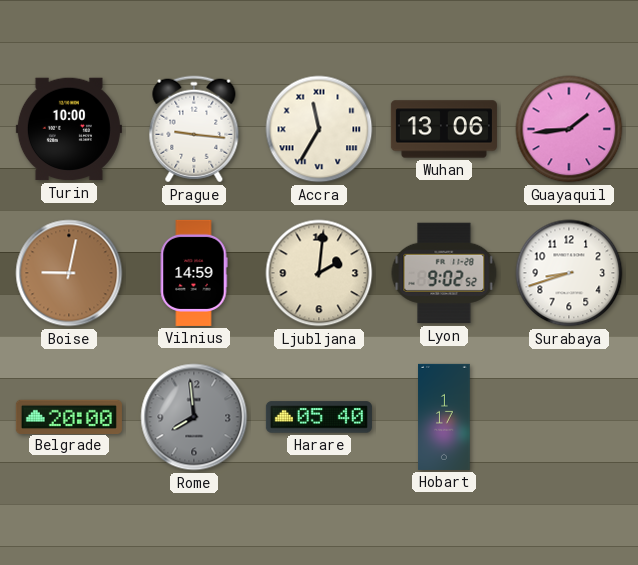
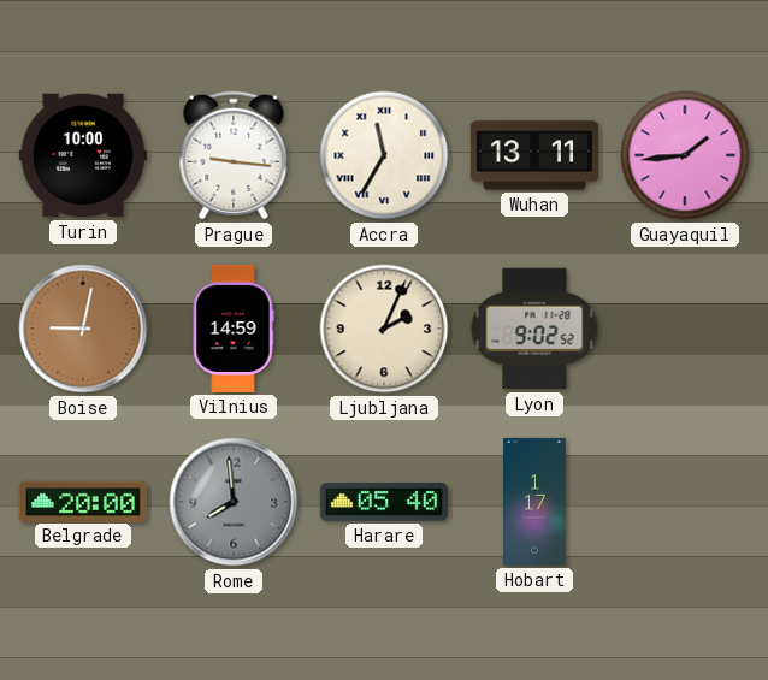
Wuhan: 13:06 -> 13:11 (534, 155)
Ljubljana: 2:01 -> 2:04 (384, 329)
Surabaya: 8:42 -> none (569, 273)
